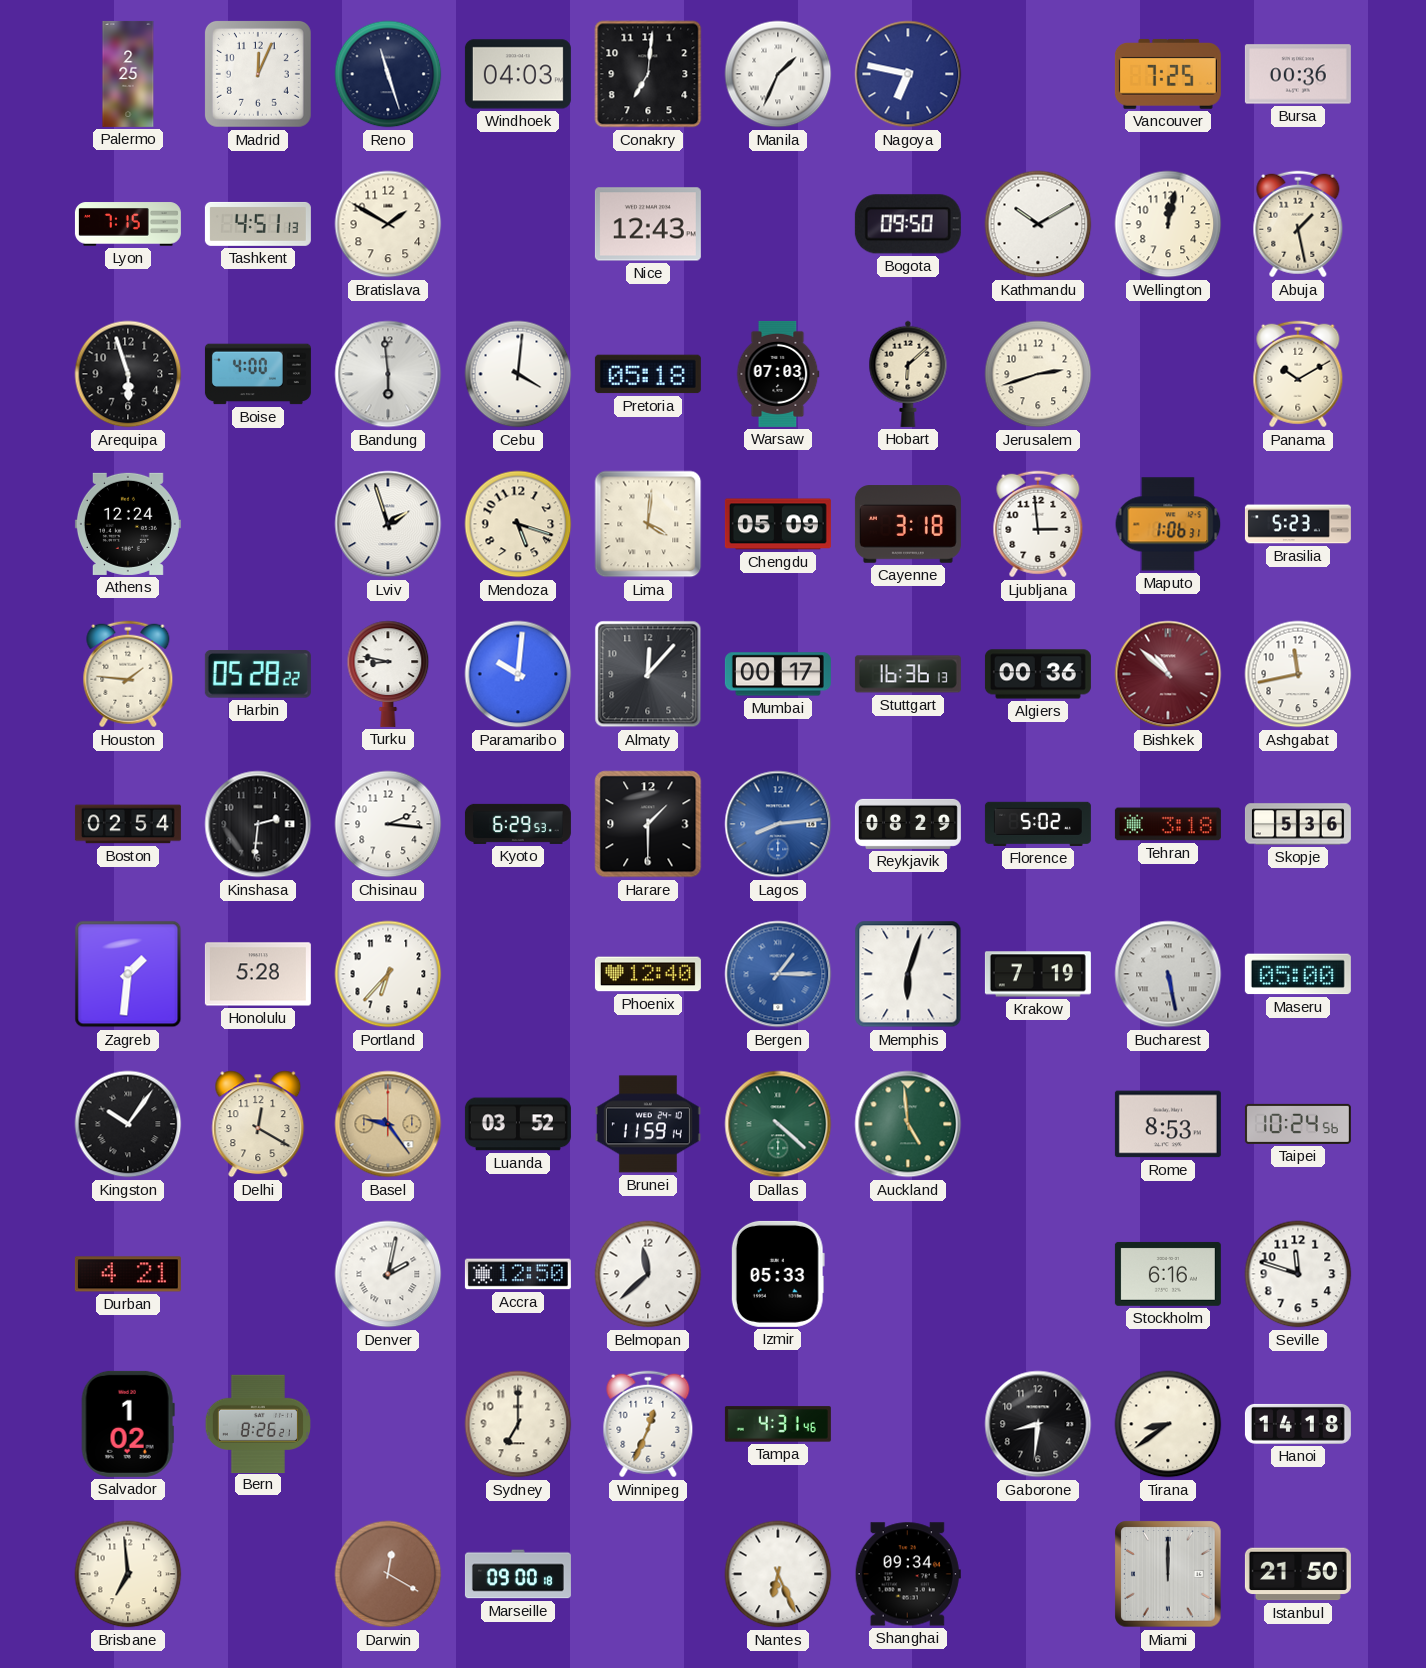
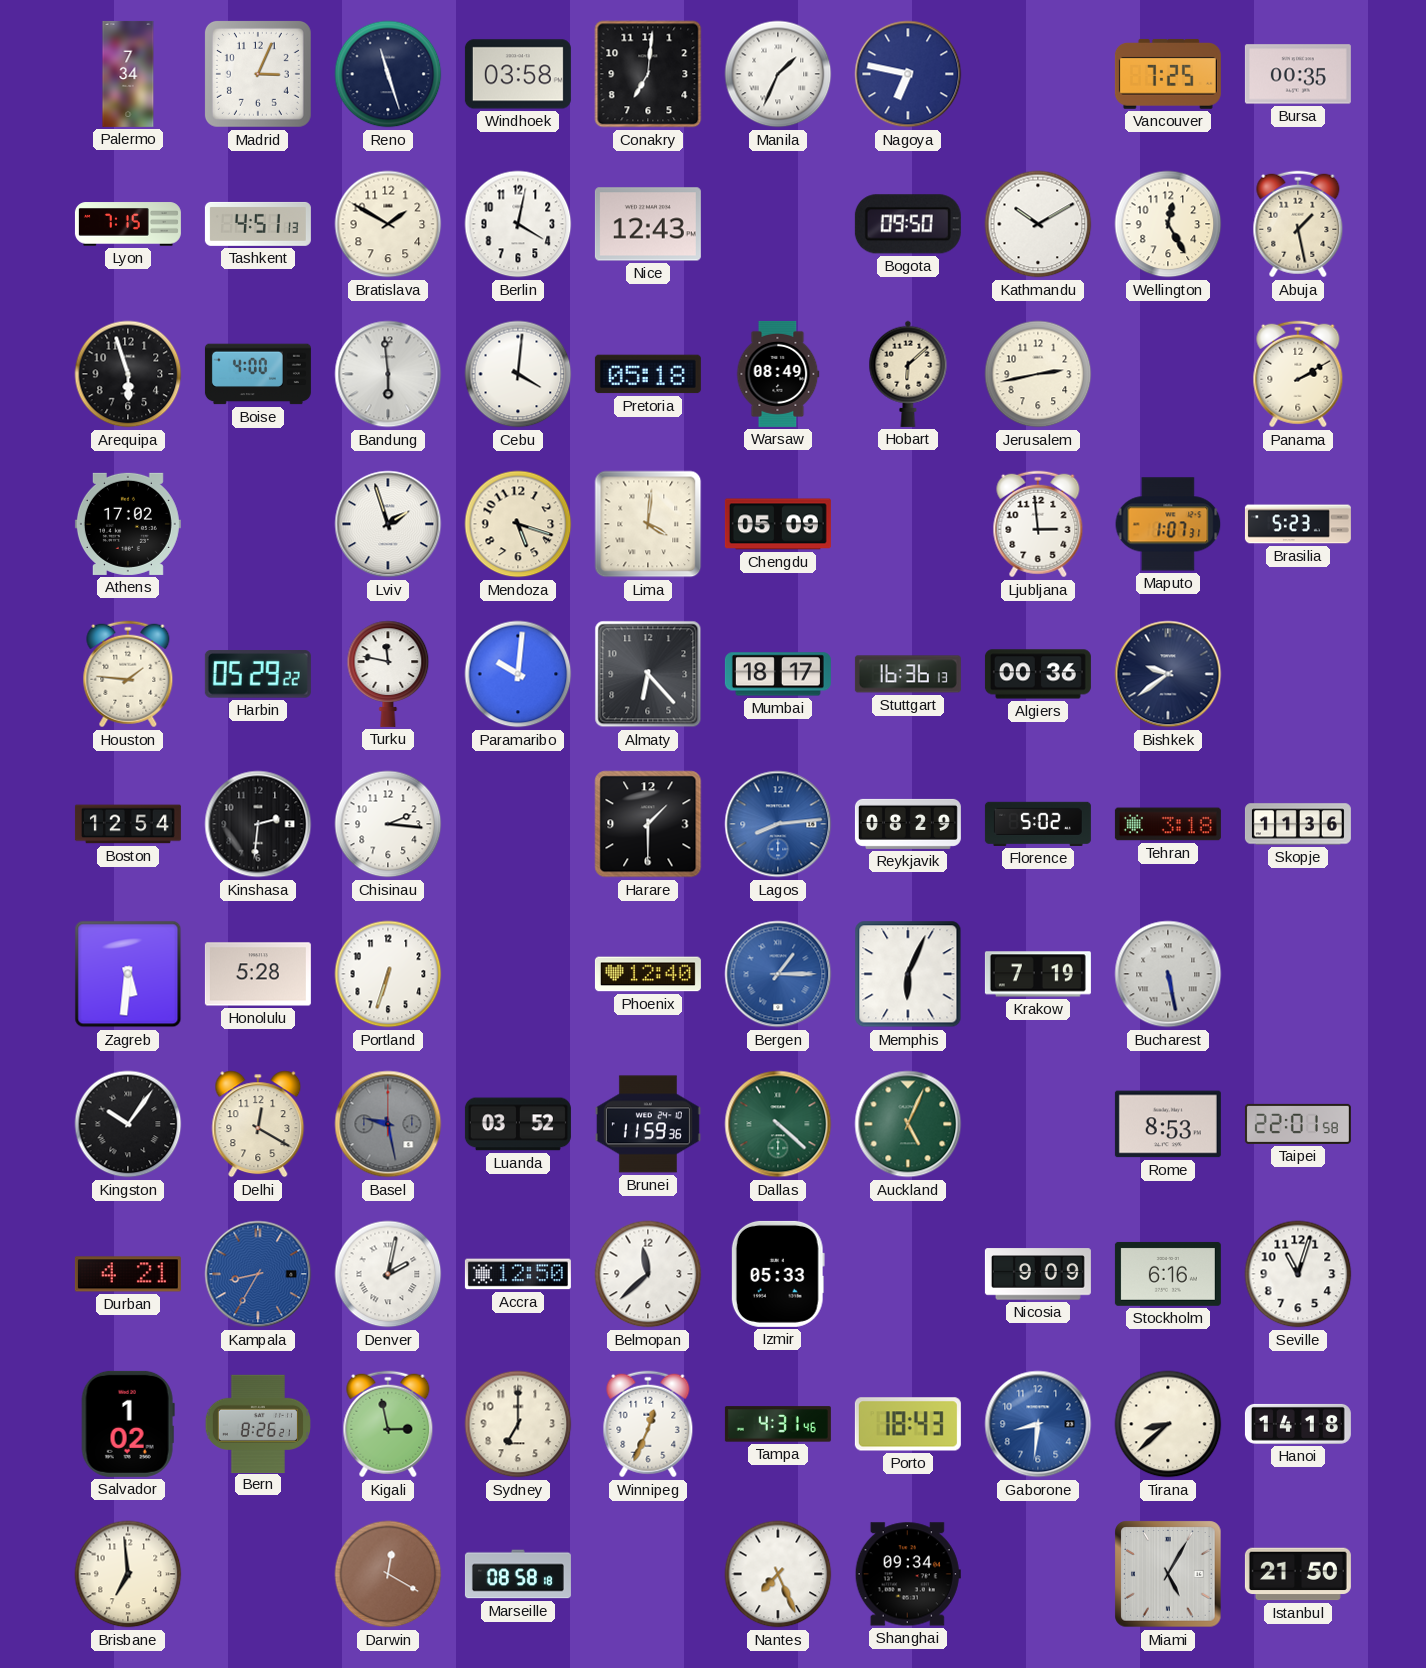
Palermo: 2:25 -> 7:34 (128, 74)
Madrid: 12:04 -> 3:04 (258, 74)
Windhoek: 04:03 -> 03:58 (518, 74)
Bursa: 00:36 -> 00:35 (1298, 74)
Berlin: none -> 4:02 (518, 224)
Wellington: 12:02 -> 12:25 (1168, 224)
Warsaw: 07:03 -> 08:49 (778, 374)
Jerusalem: 2:42 -> 2:43 (1038, 374)
Panama: 10:10 -> 2:10 (1298, 374)
Athens: 12:24 -> 17:02 (128, 524)
Cayenne: 3:18 -> none (908, 524)
Maputo: 1:06 -> 1:07 (1168, 524)
Harbin: 05:28 -> 05:29 (258, 674)
Turku: 8:47 -> 11:47 (388, 674)
Almaty: 12:07 -> 6:23 (648, 674)
Mumbai: 00:17 -> 18:17 (778, 674)
Bishkek: 10:52 -> 9:39 (1168, 674)
Bishkek dial: burgundy -> navy (1168, 674)
Ashgabat: 11:43 -> none (1298, 674)
Boston: 02:54 -> 12:54 (128, 824)
Kyoto: 6:29 -> none (518, 824)
Skopje: 5:36 -> 11:36 (1298, 824)
Zagreb: 1:31 -> 5:31 (128, 974)
Portland: 6:37 -> 6:33 (388, 974)
Memphis: 6:03 -> 6:04 (908, 974)
Maseru: 05:00 -> none (1298, 974)
Basel: 9:24 -> 9:28 (388, 1124)
Basel dial: champagne -> grey (388, 1124)
Brunei: 11:59:14 -> 11:59:36 (648, 1124)
Auckland: 4:59 -> 5:04 (908, 1124)
Taipei: 10:24 -> 22:01 (1298, 1124)
Kampala: none -> 8:35 (258, 1274)
Nicosia: none -> 9:09 (1038, 1274)
Seville: 11:48 -> 11:03 (1298, 1274)
Kigali: none -> 2:58 (388, 1424)
Porto: none -> 18:43 (908, 1424)
Gaborone dial: black -> blue (1038, 1424)
Tirana: 8:39 -> 8:38 (1168, 1424)
Marseille: 09:00 -> 08:58 (518, 1574)
Nantes: 6:26 -> 7:26 (778, 1574)
Miami: 12:00 -> 5:05 (1168, 1574)
